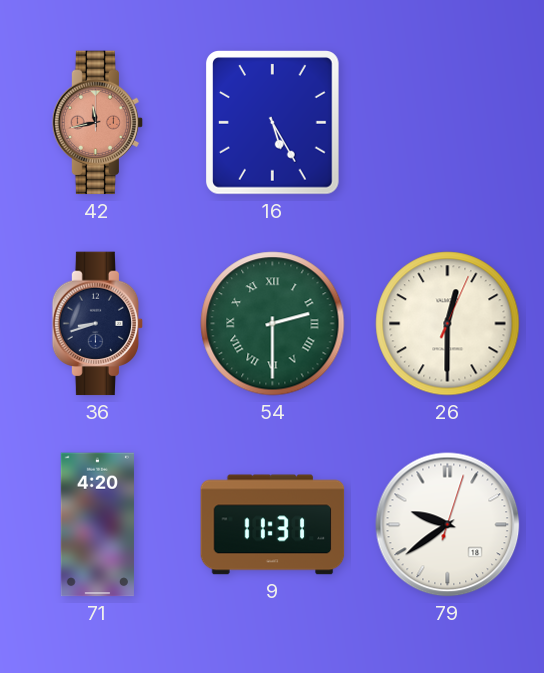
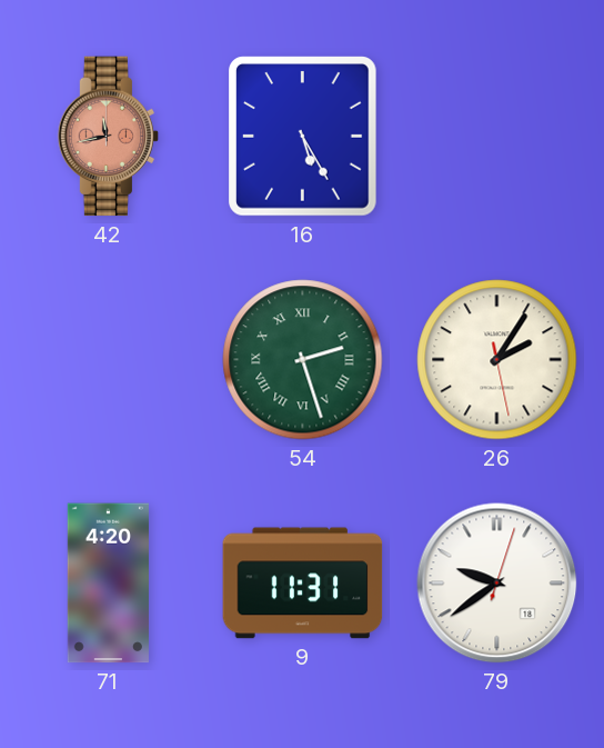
36: 8:42 -> none (98, 324)
54: 2:30 -> 2:27 (303, 360)
26: 12:30 -> 2:05 (497, 360)
